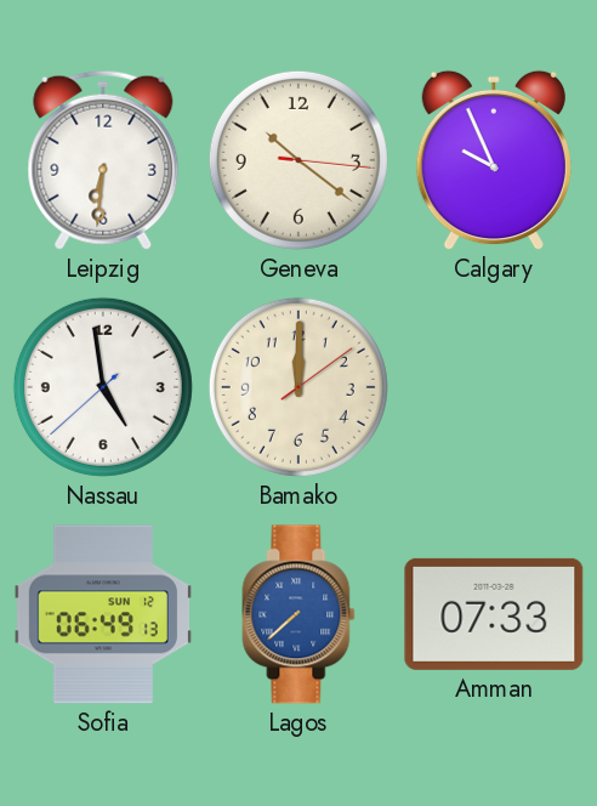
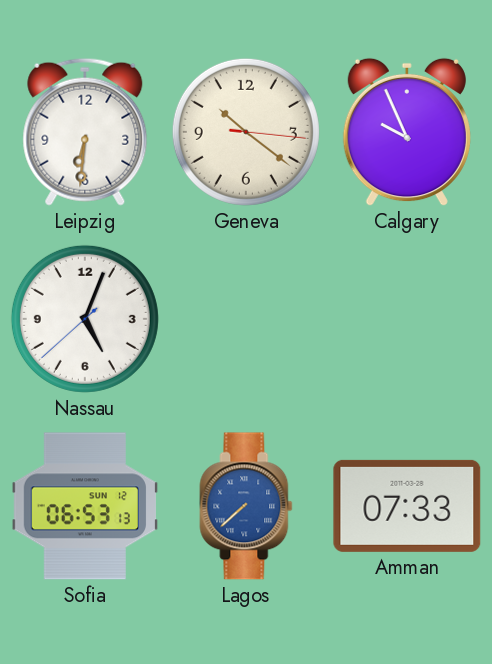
Nassau: 4:58 -> 5:03 (85, 319)
Bamako: 12:00 -> none (298, 387)
Sofia: 06:49 -> 06:53 (84, 506)
